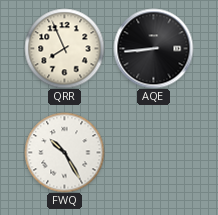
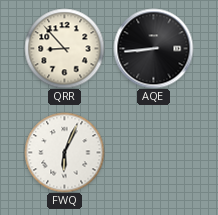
QRR: 7:56 -> 8:53 (64, 48)
FWQ: 10:25 -> 6:04 (64, 152)
